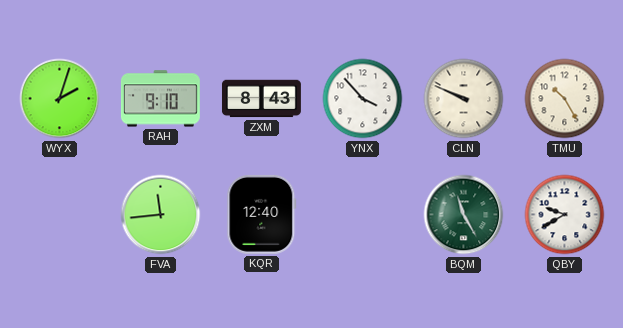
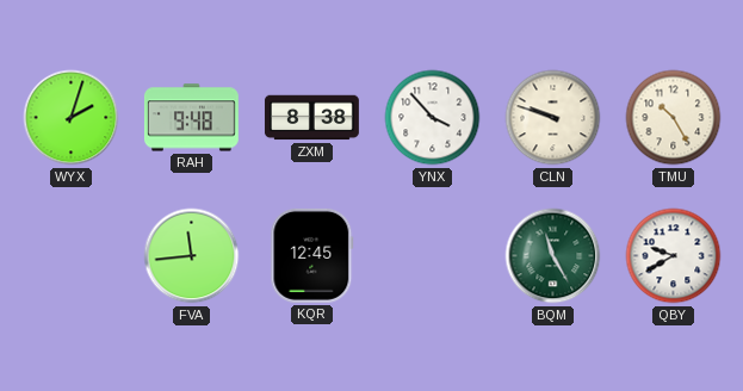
RAH: 9:10 -> 9:48 (191, 118)
ZXM: 8:43 -> 8:38 (311, 118)
CLN: 9:49 -> 9:48 (553, 118)
KQR: 12:40 -> 12:45 (312, 255)
